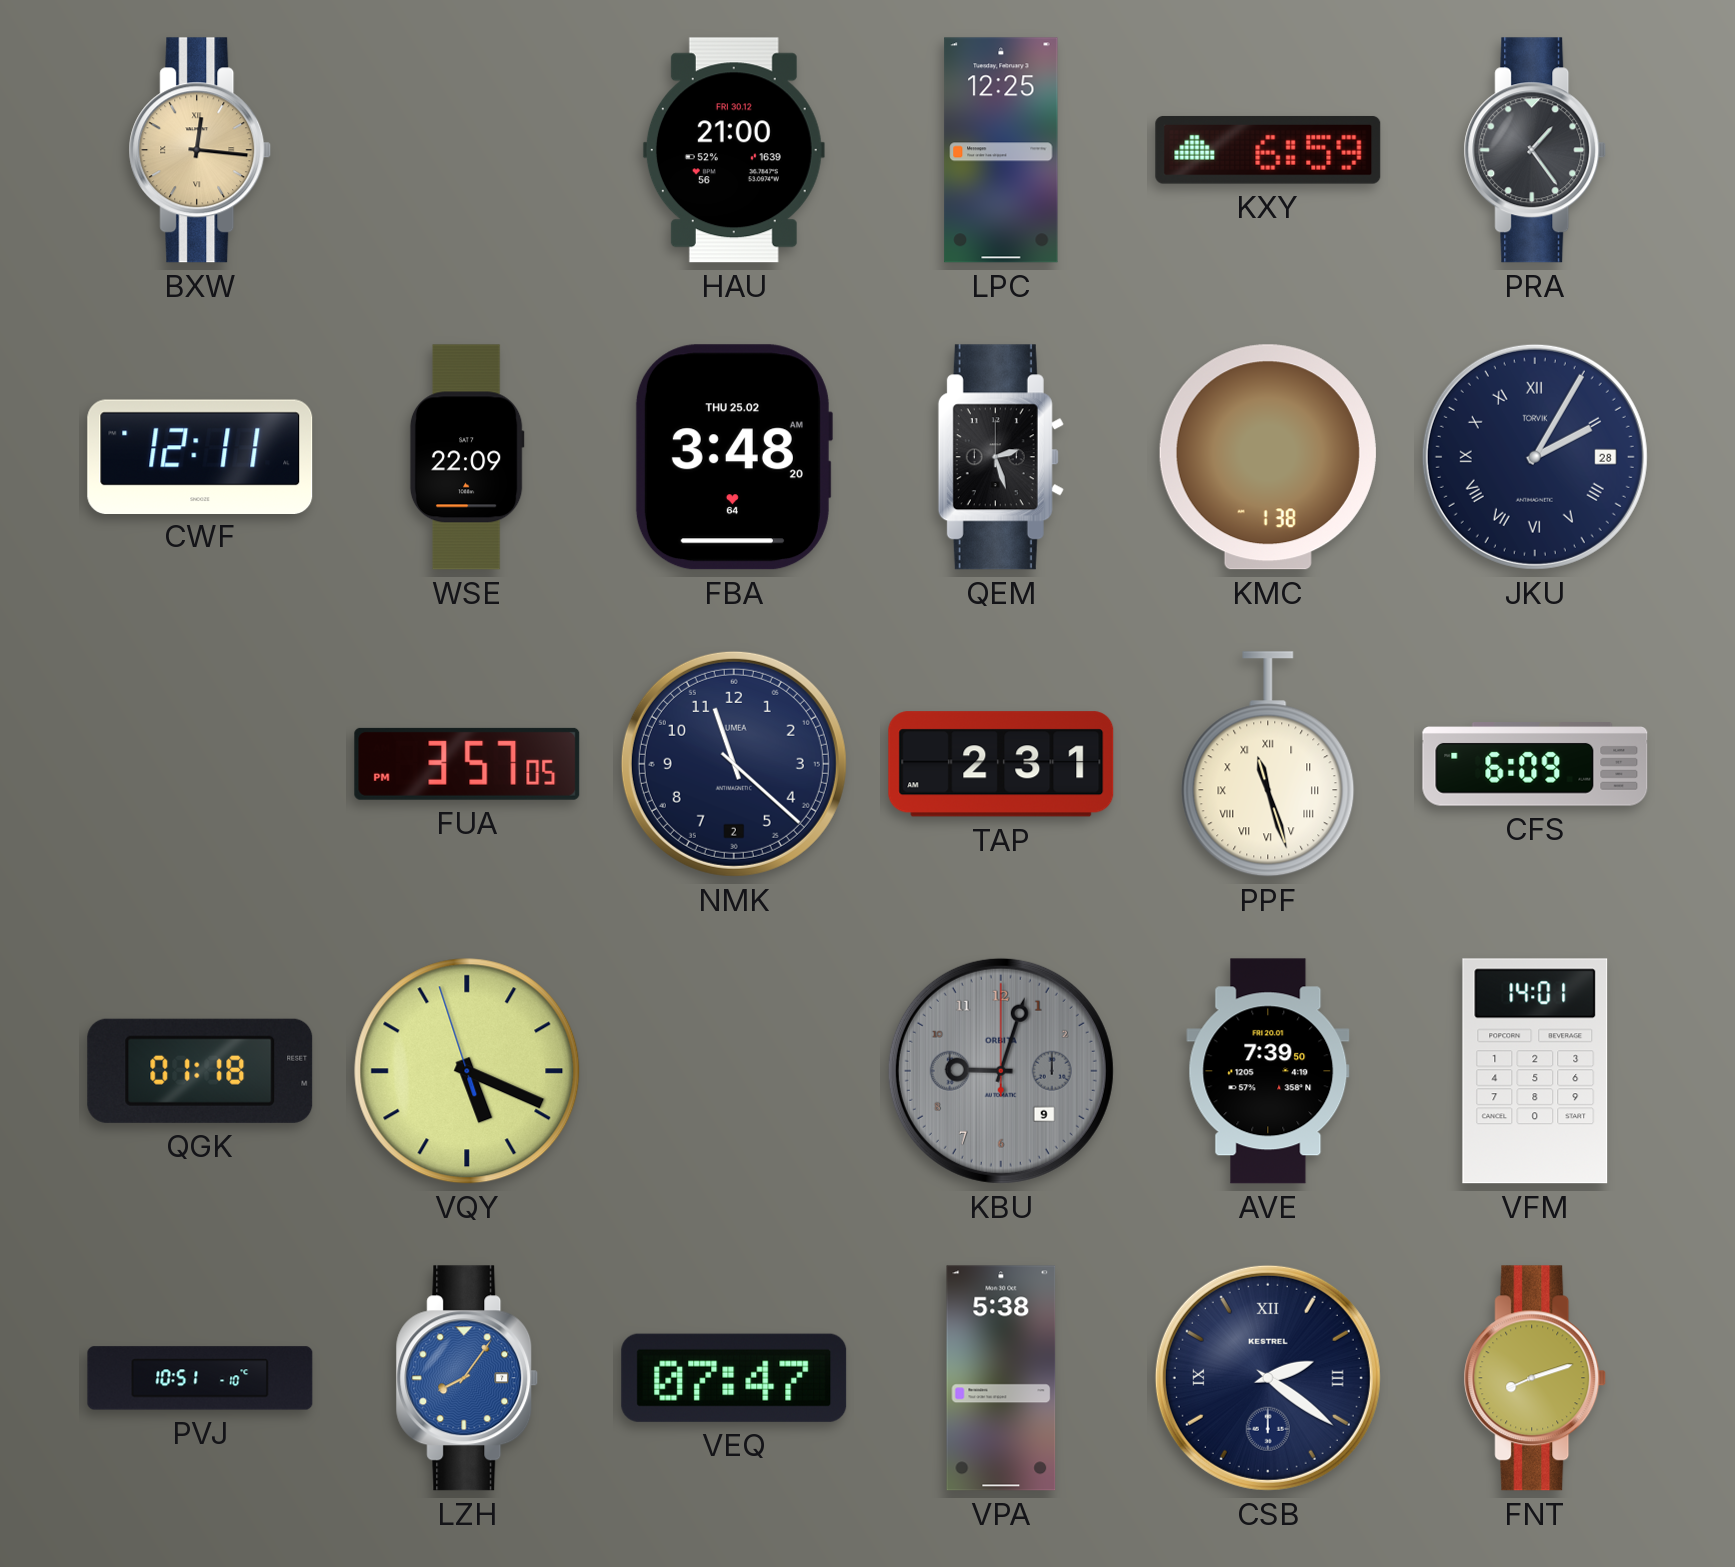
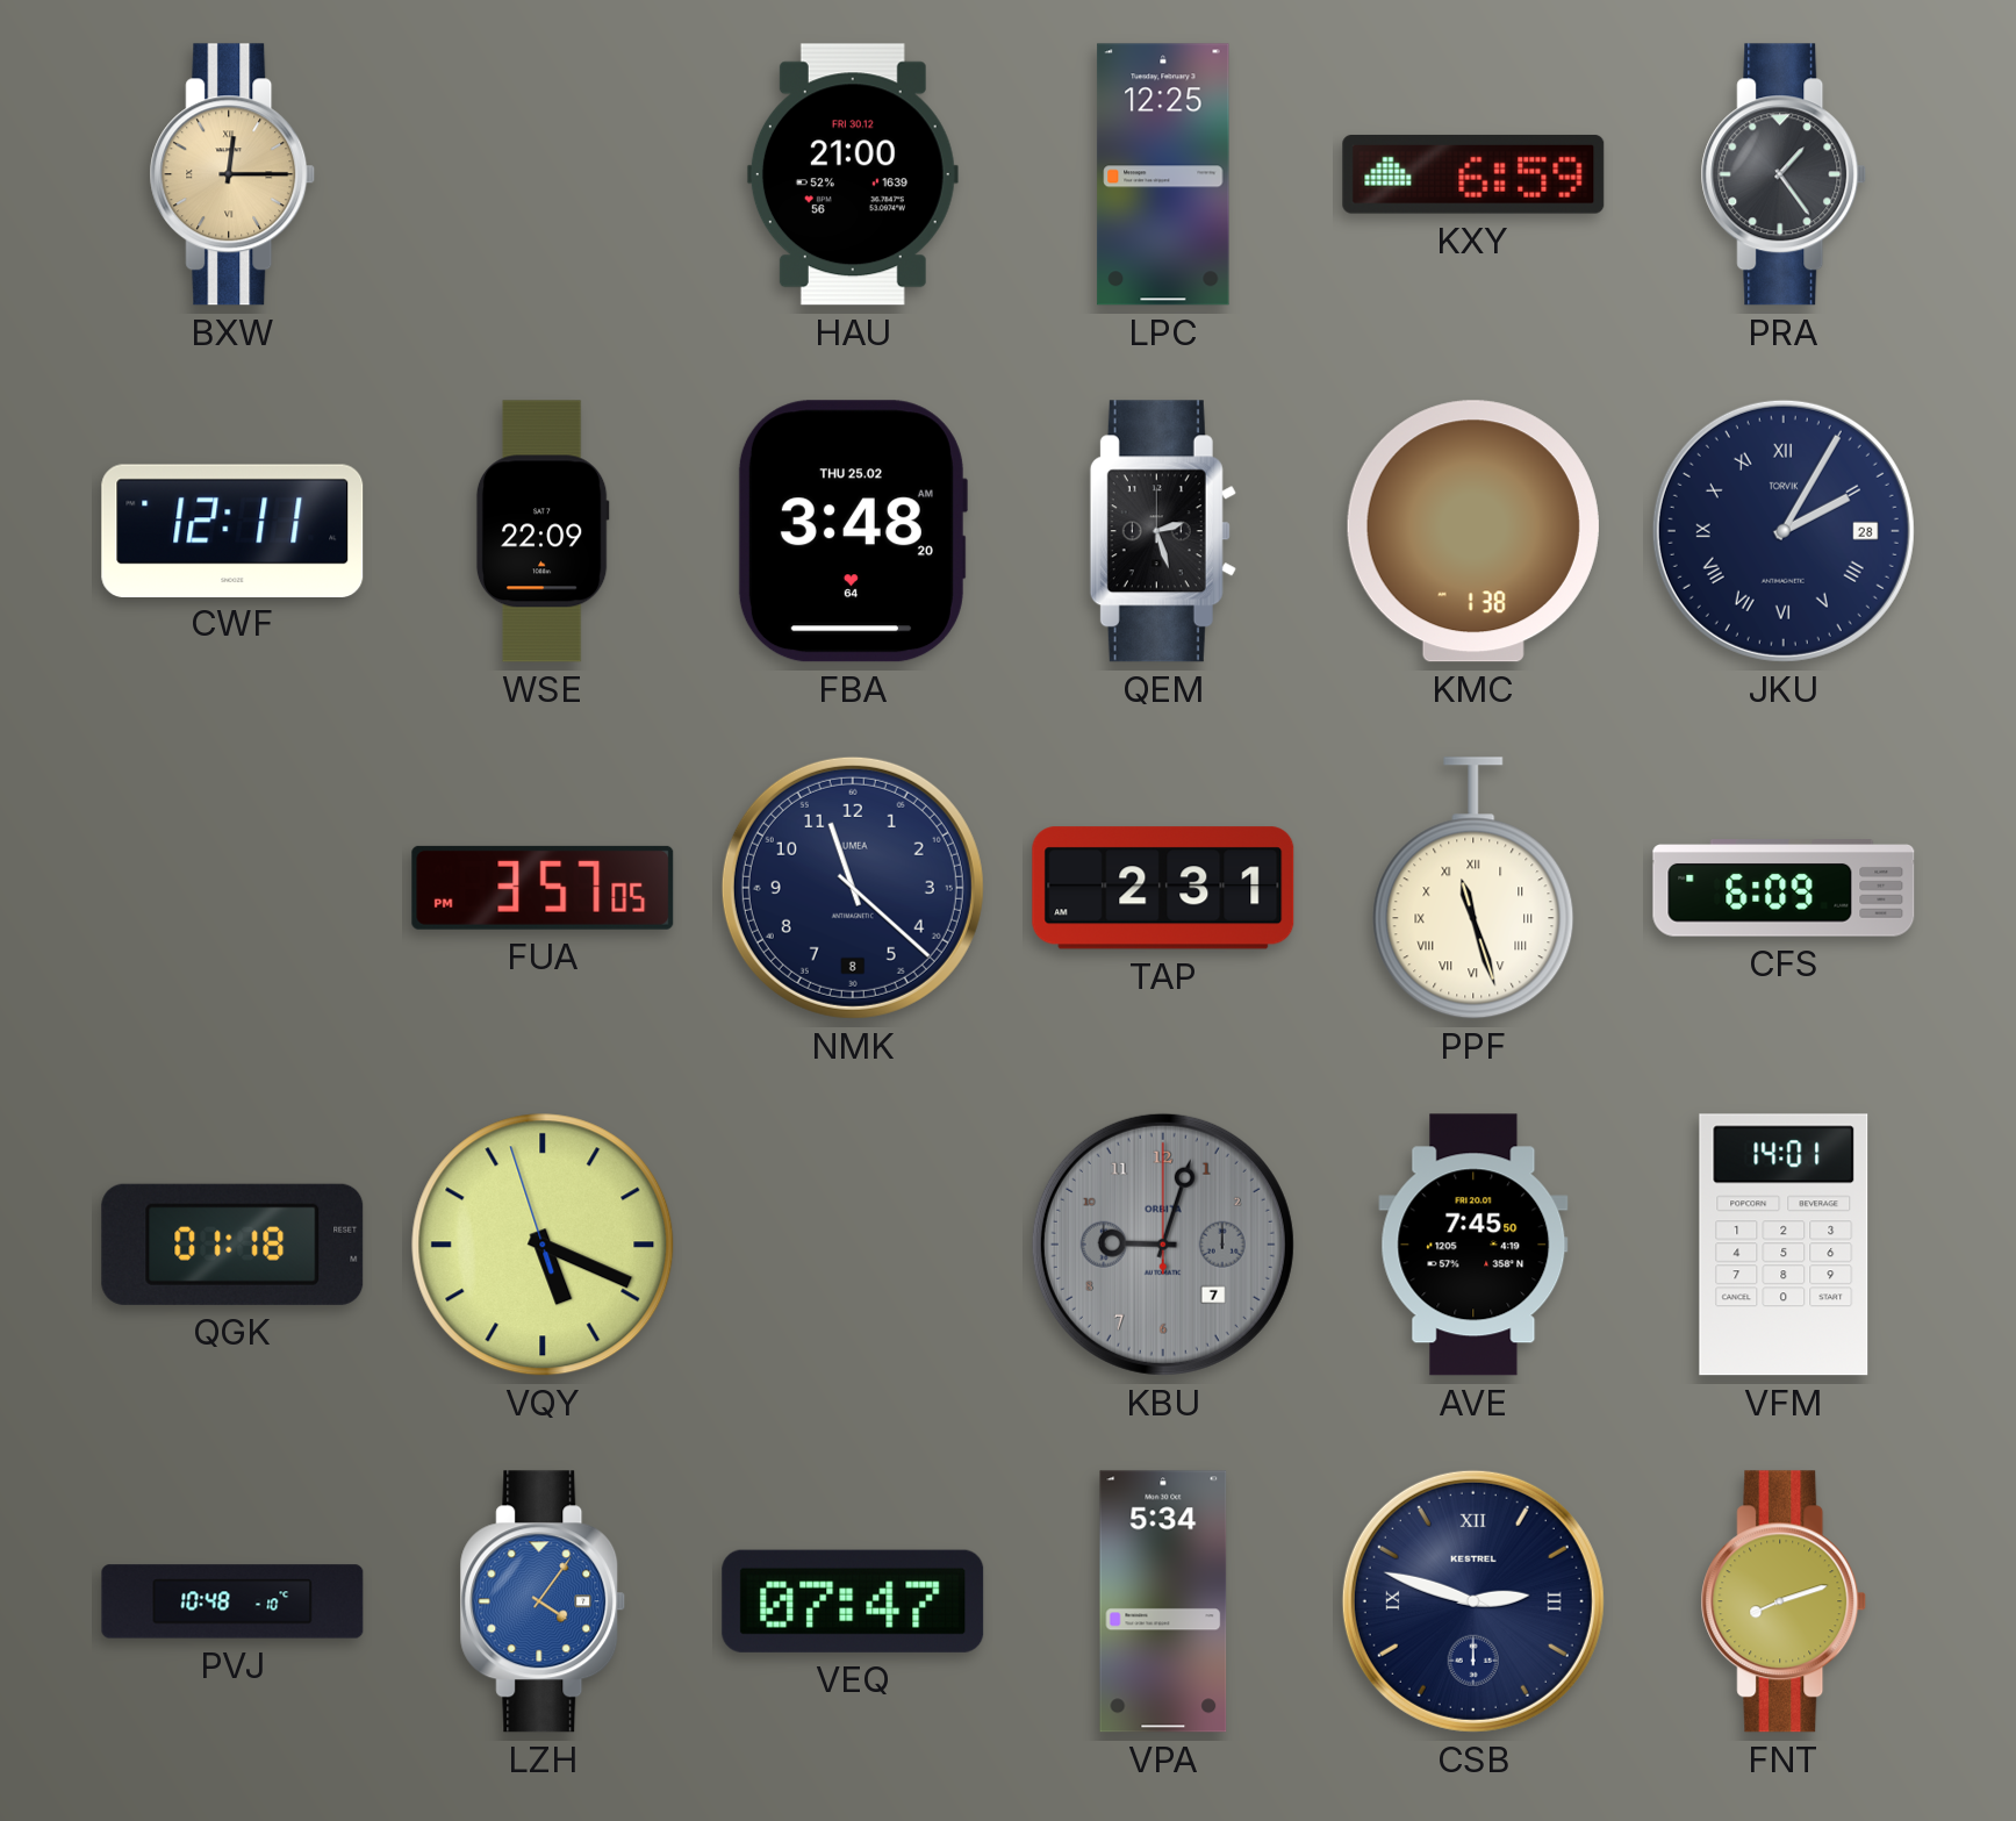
BXW: 12:16 -> 12:15 (232, 174)
NMK date: 2 -> 8 (853, 888)
KBU date: 9 -> 7 (1163, 1245)
AVE: 7:39 -> 7:45 (1473, 1245)
PVJ: 10:51 -> 10:48 (232, 1601)
LZH: 8:06 -> 4:06 (543, 1601)
VPA: 5:38 -> 5:34 (1163, 1601)
CSB: 2:21 -> 2:48 (1473, 1601)
